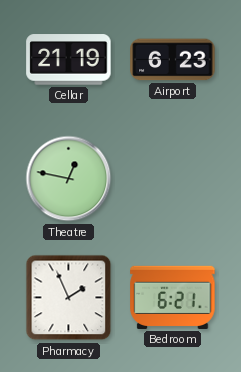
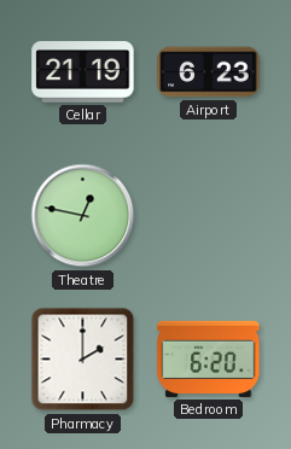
Pharmacy: 1:56 -> 2:00 (83, 360)
Bedroom: 6:21 -> 6:20 (209, 358)
